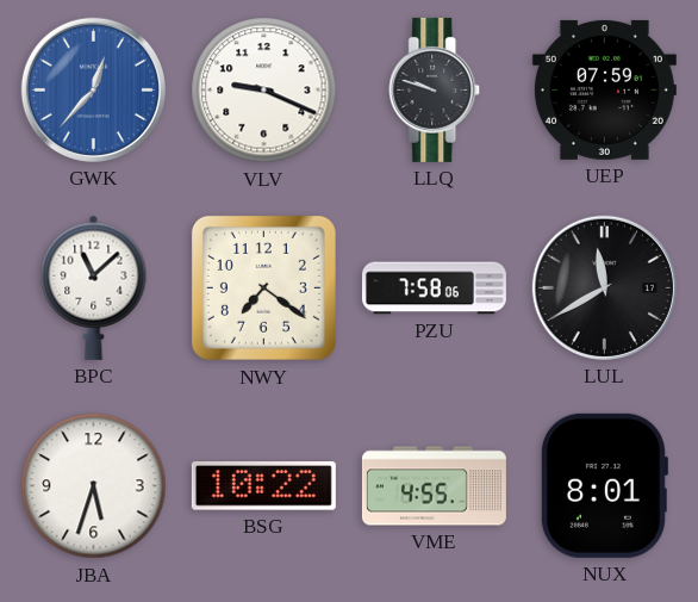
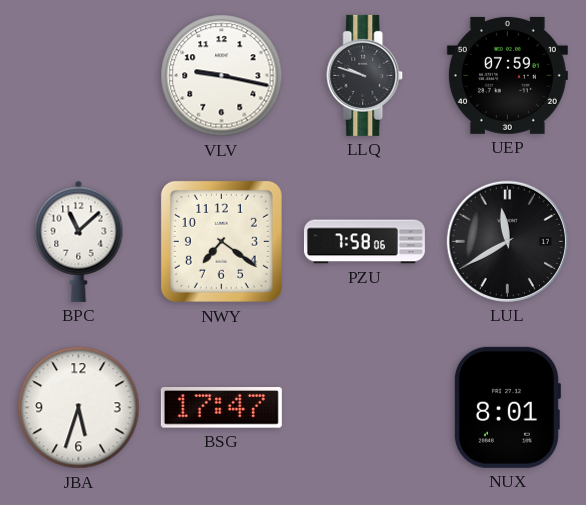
GWK: 12:37 -> none (93, 89)
VLV: 9:19 -> 9:17 (222, 76)
BSG: 10:22 -> 17:47 (221, 408)
VME: 4:55 -> none (434, 486)
